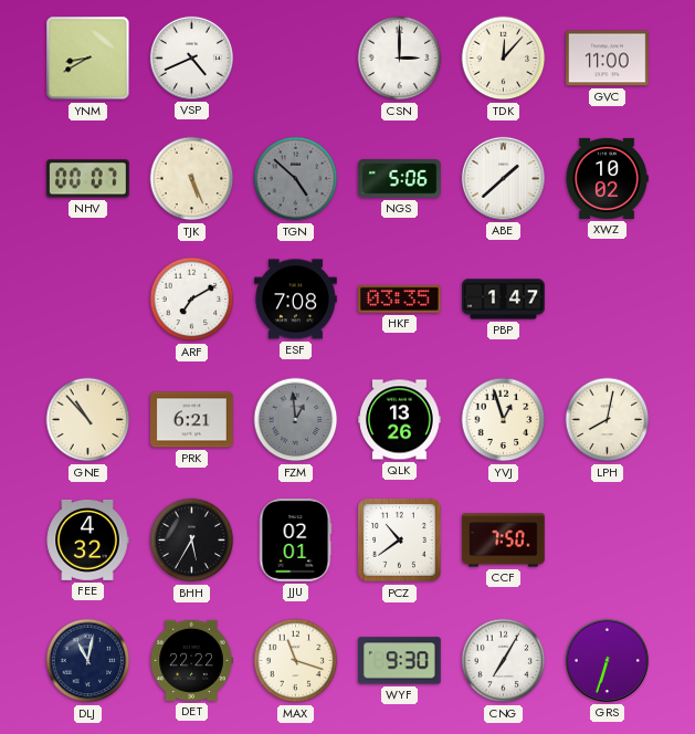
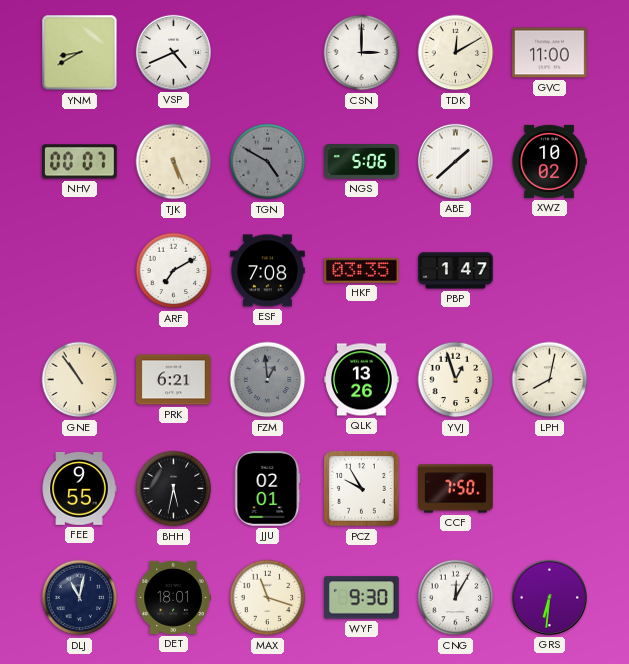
TDK: 12:07 -> 12:10 (456, 53)
TGN: 4:52 -> 4:50 (268, 162)
GNE: 10:53 -> 10:54 (80, 380)
FEE: 4:32 -> 9:55 (79, 488)
BHH: 5:35 -> 5:32 (174, 489)
PCZ: 10:39 -> 9:55 (362, 489)
DET: 22:22 -> 18:01 (173, 597)
CNG: 7:05 -> 12:05 (456, 598)
GRS: 6:33 -> 6:31 (549, 597)
